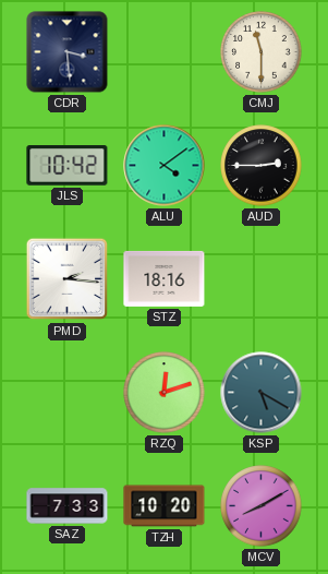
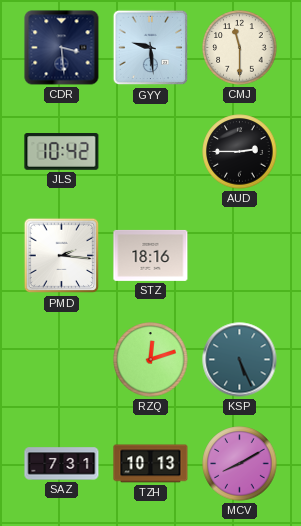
GYY: none -> 9:29 (151, 48)
ALU: 4:09 -> none (165, 166)
KSP: 5:20 -> 5:26 (240, 360)
SAZ: 7:33 -> 7:31 (62, 464)
TZH: 10:20 -> 10:13 (151, 464)
